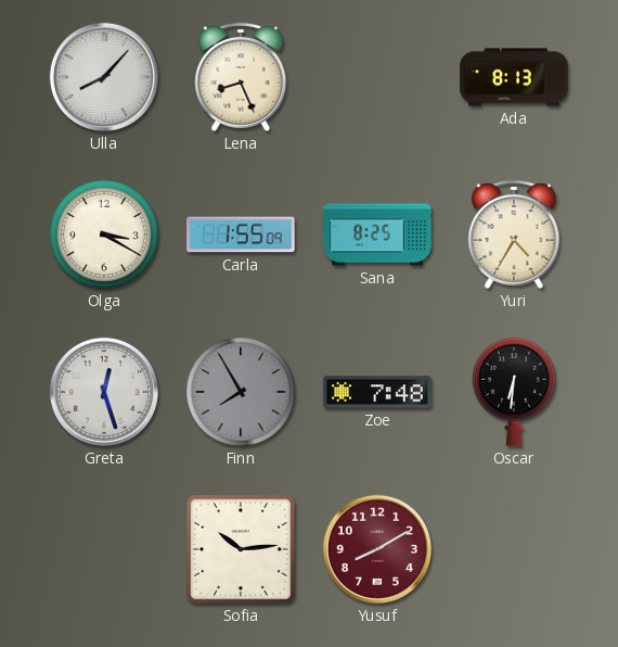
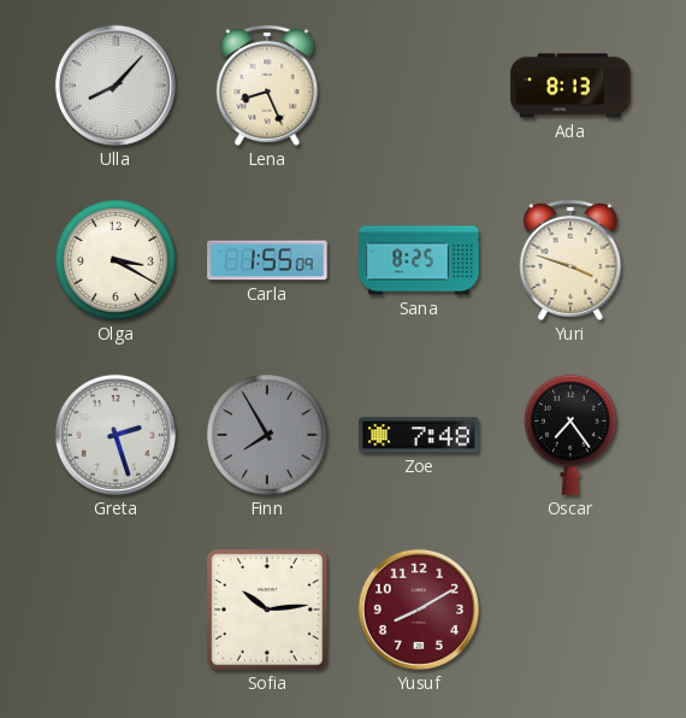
Yuri: 4:35 -> 3:48 (570, 260)
Greta: 12:27 -> 2:27 (116, 435)
Oscar: 6:31 -> 7:24 (570, 435)
